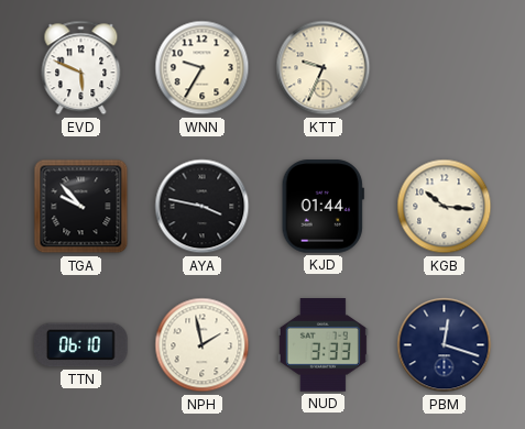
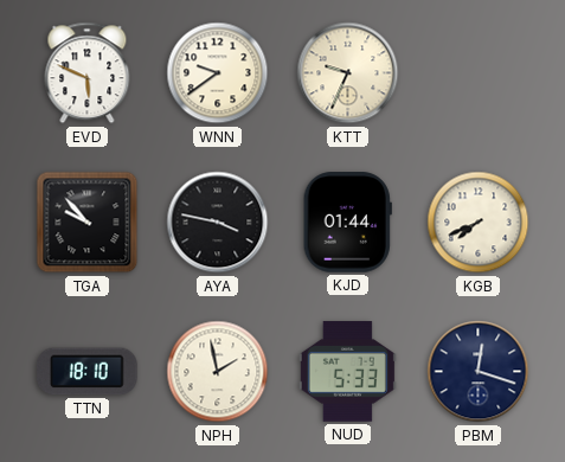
WNN: 9:35 -> 9:39 (218, 73)
KGB: 10:16 -> 7:41 (479, 223)
TTN: 06:10 -> 18:10 (88, 372)
NUD: 3:33 -> 5:33 (347, 372)
